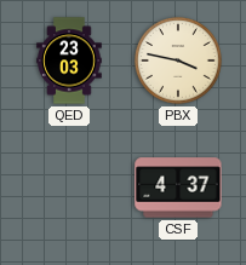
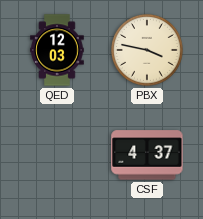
QED: 23:03 -> 12:03 (57, 50)
